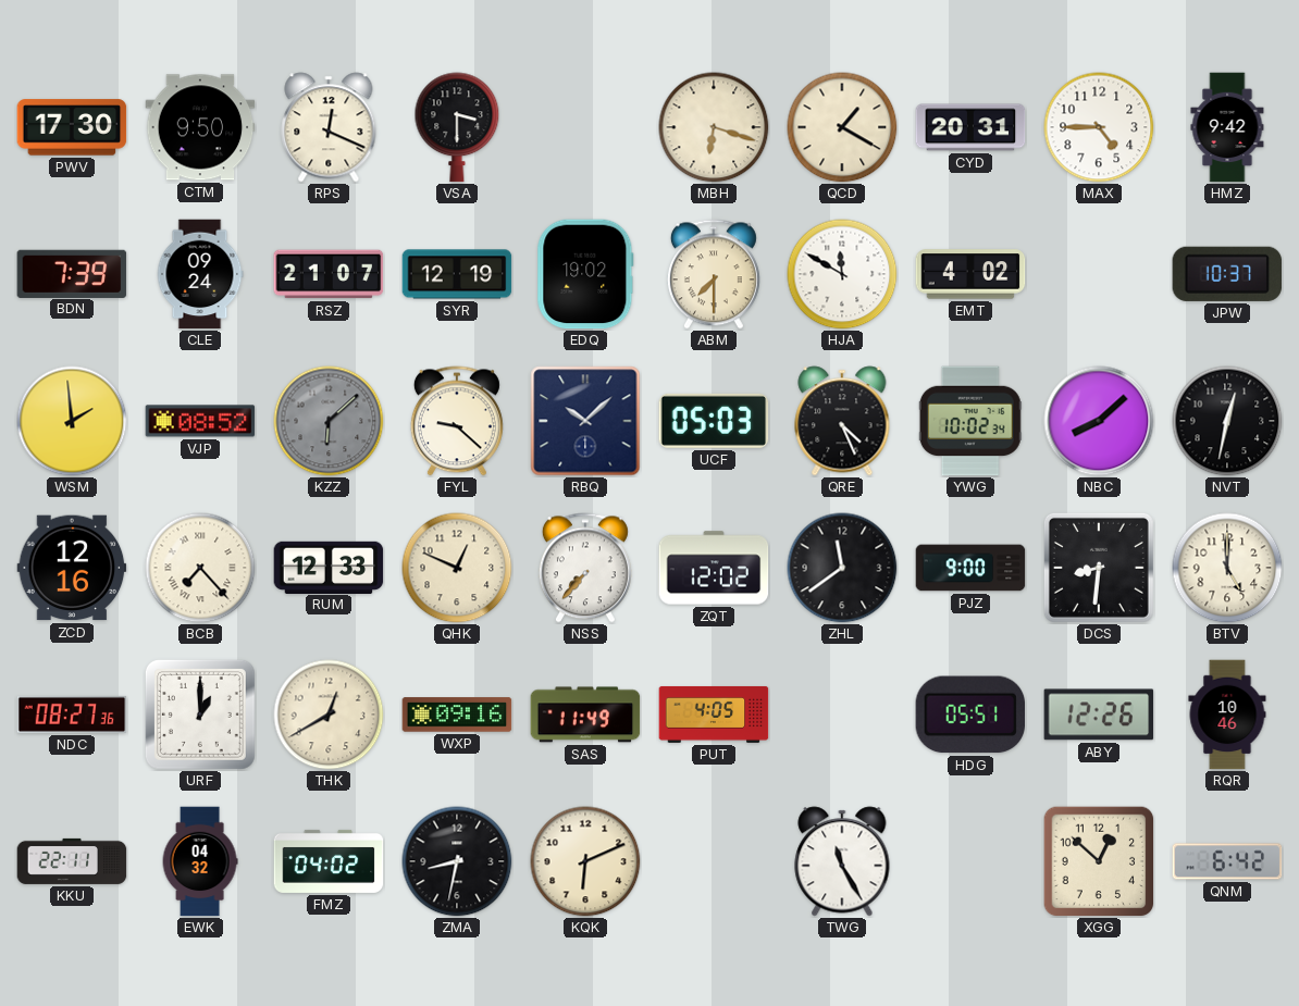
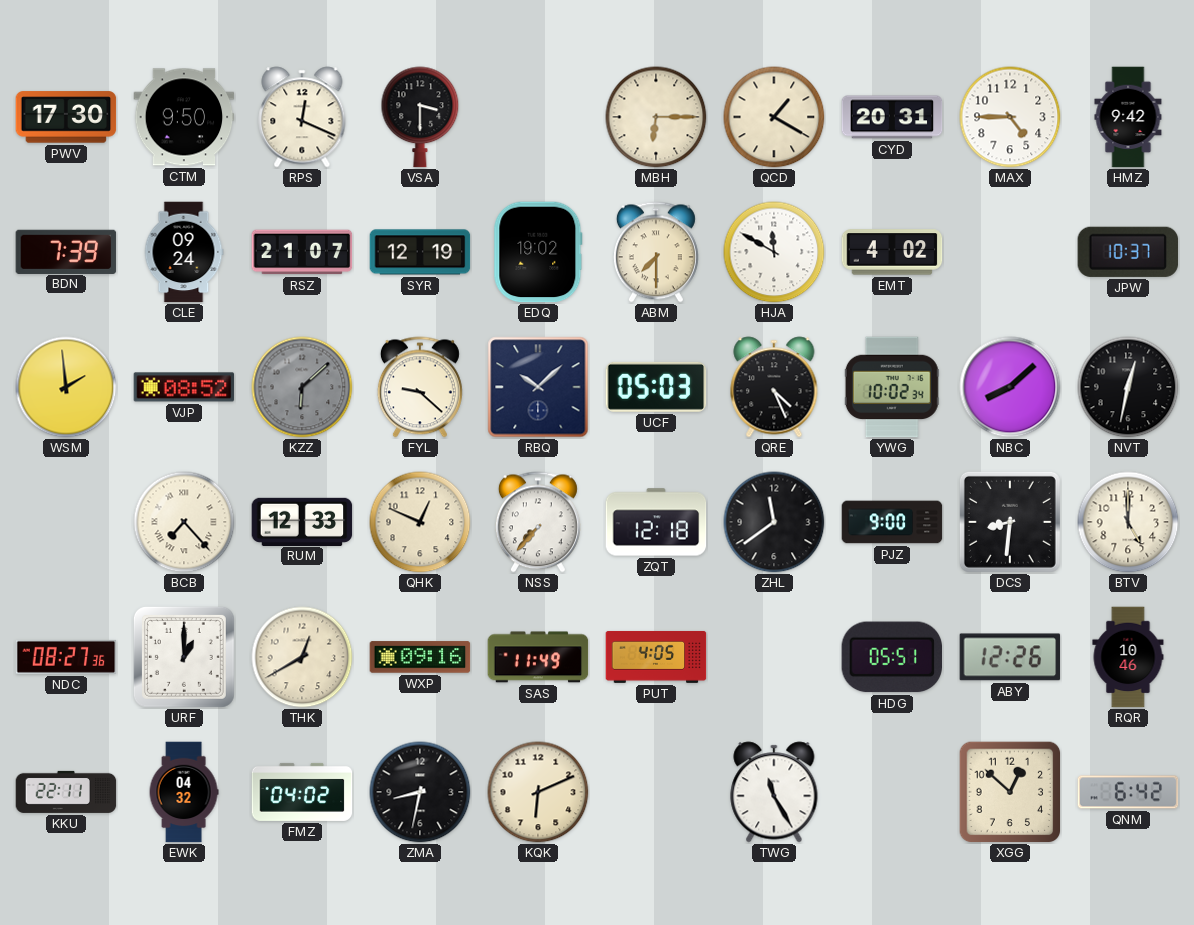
MBH: 6:18 -> 6:15 (656, 117)
ZCD: 12:16 -> none (72, 568)
ZQT: 12:02 -> 12:18 (656, 522)
